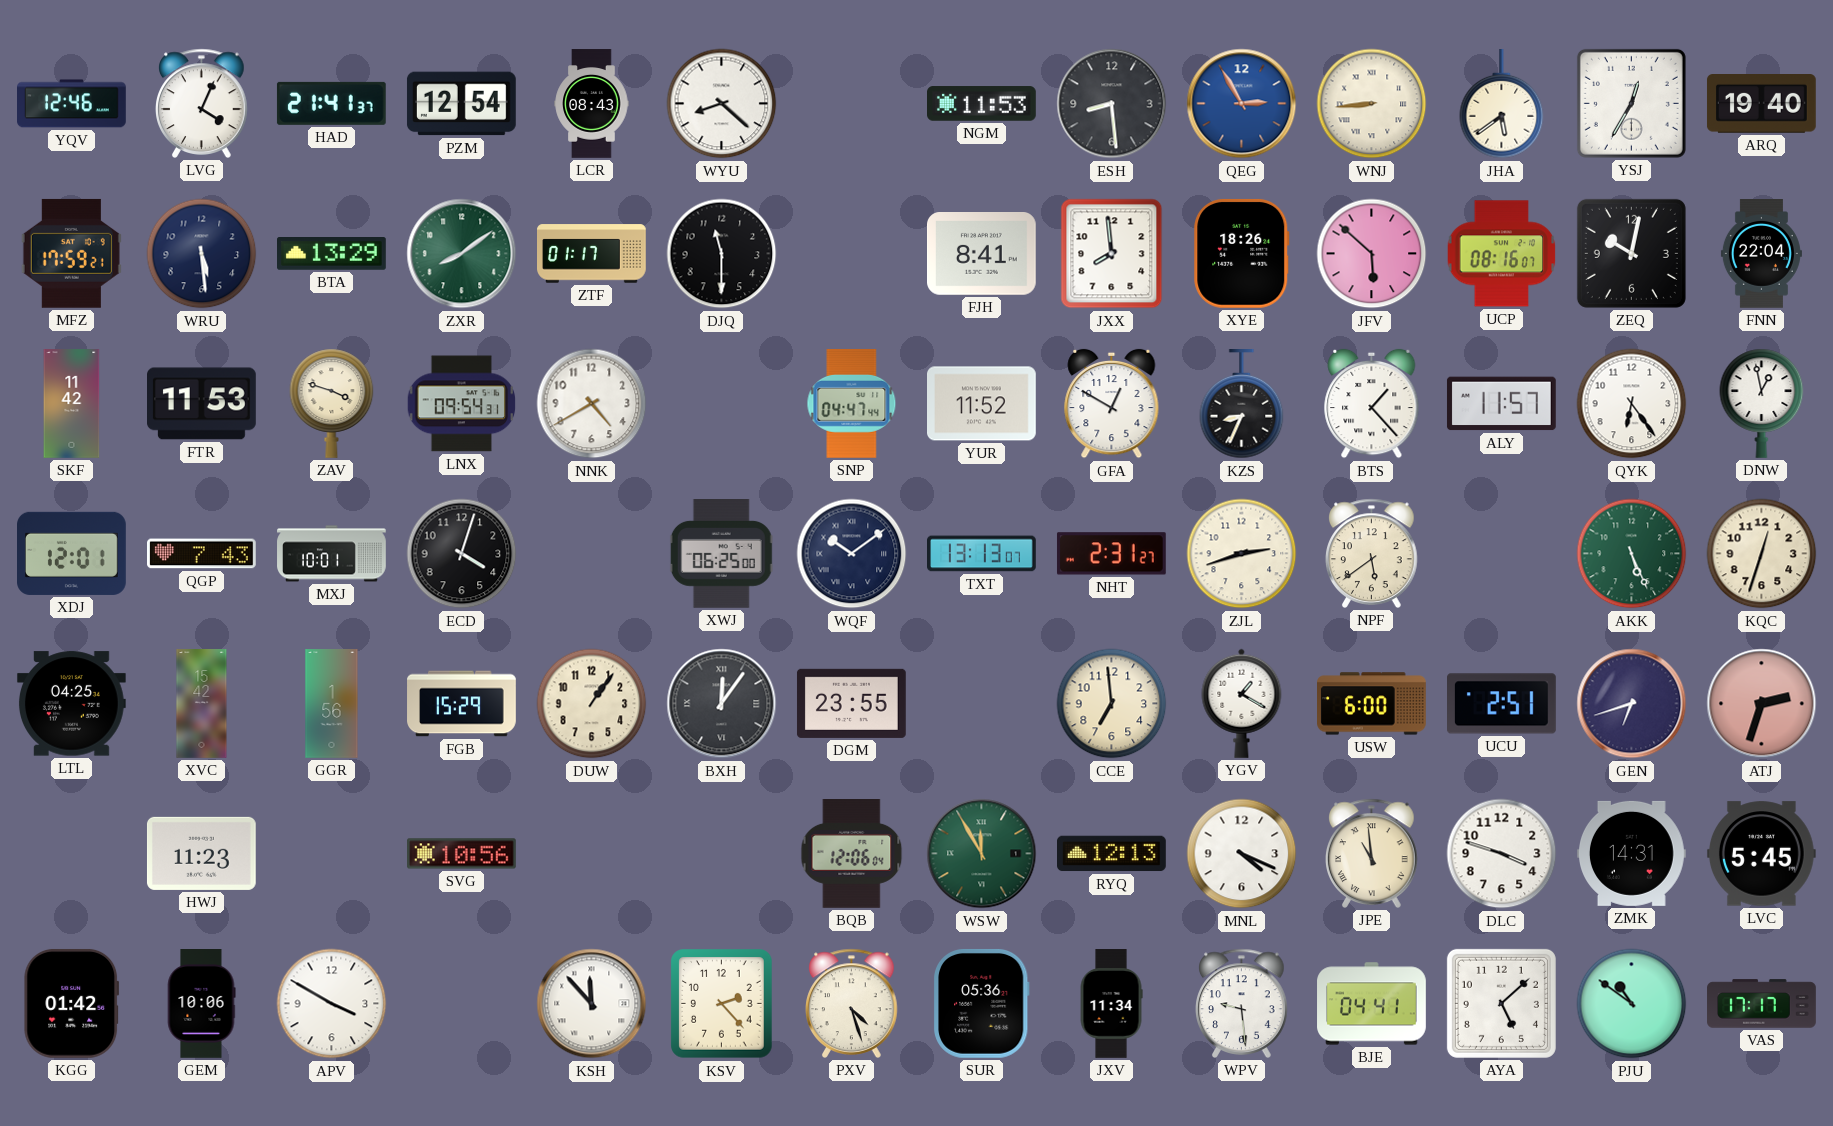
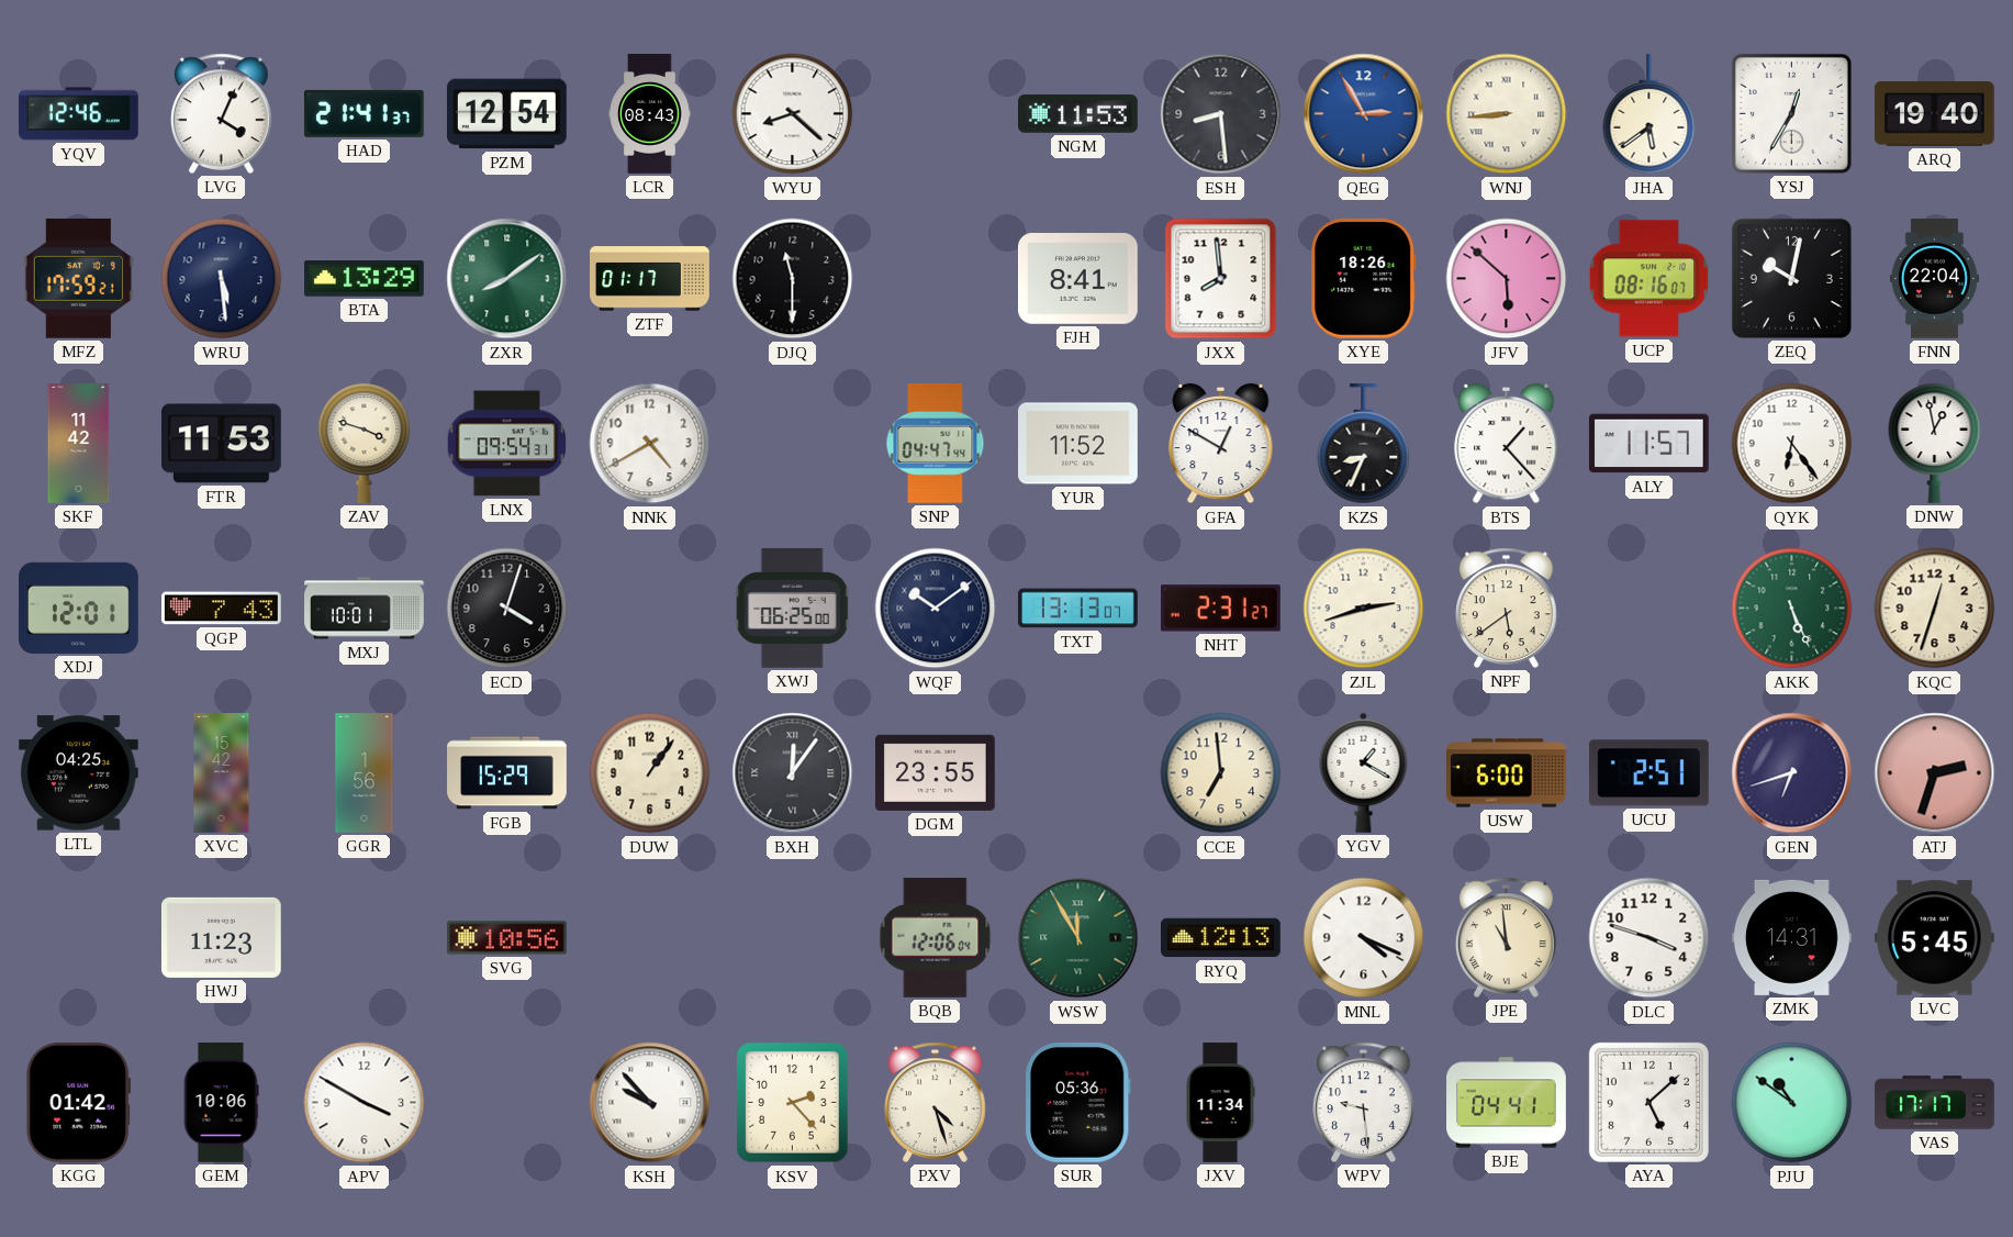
KSH: 11:53 -> 9:53 (650, 1103)
